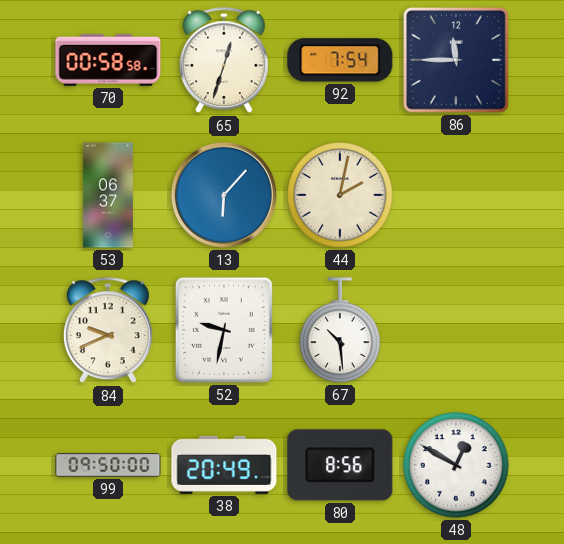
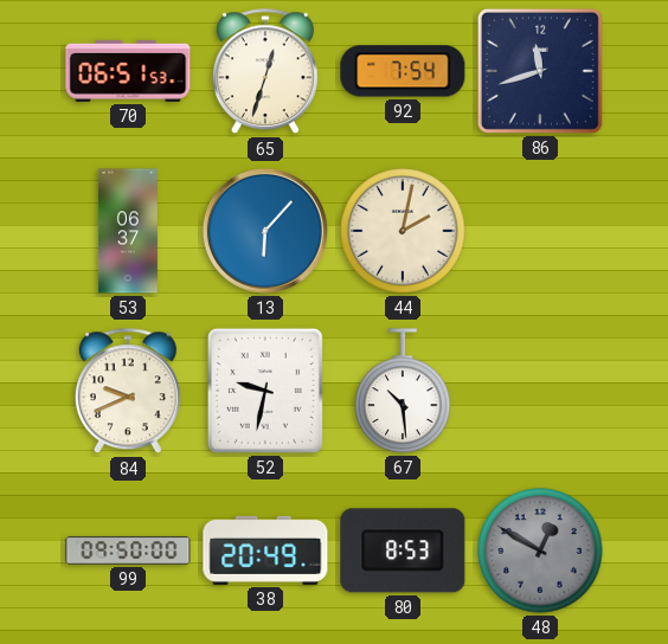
70: 00:58 -> 06:51 (128, 71)
86: 11:45 -> 11:42 (540, 71)
80: 8:56 -> 8:53 (403, 550)
48 dial: white -> grey (540, 550)
